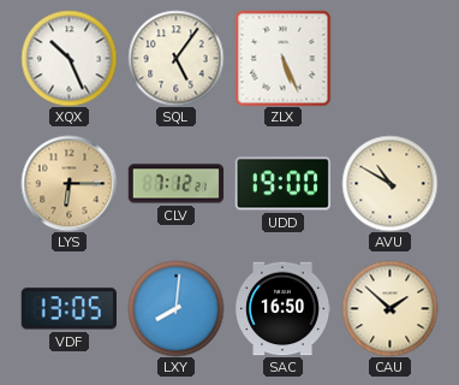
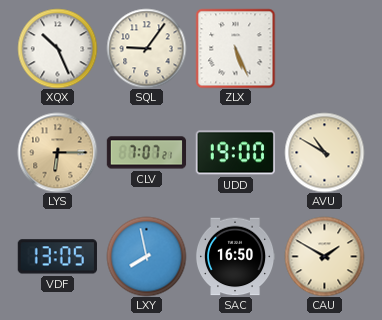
SQL: 5:06 -> 9:06 (146, 48)
CLV: 7:12 -> 7:07 (146, 153)
LXY: 8:01 -> 7:58 (146, 256)
CAU: 1:52 -> 1:50 (324, 256)
